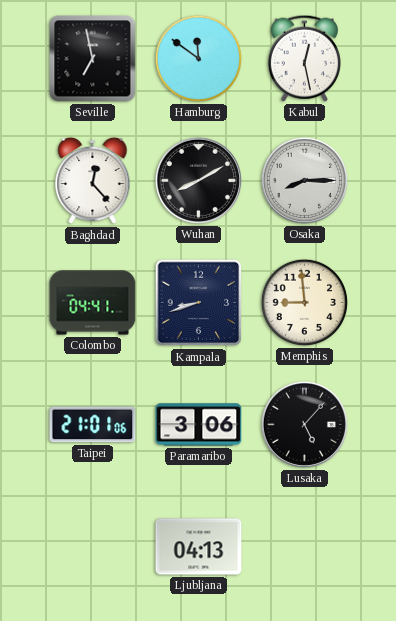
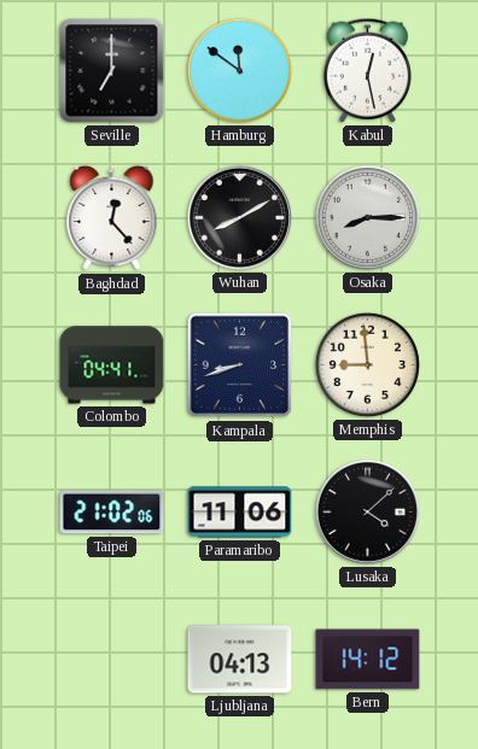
Seville: 6:58 -> 7:00 (112, 71)
Taipei: 21:01 -> 21:02 (112, 513)
Paramaribo: 3:06 -> 11:06 (240, 513)
Lusaka: 5:07 -> 4:08 (367, 511)
Bern: none -> 14:12 (368, 660)
